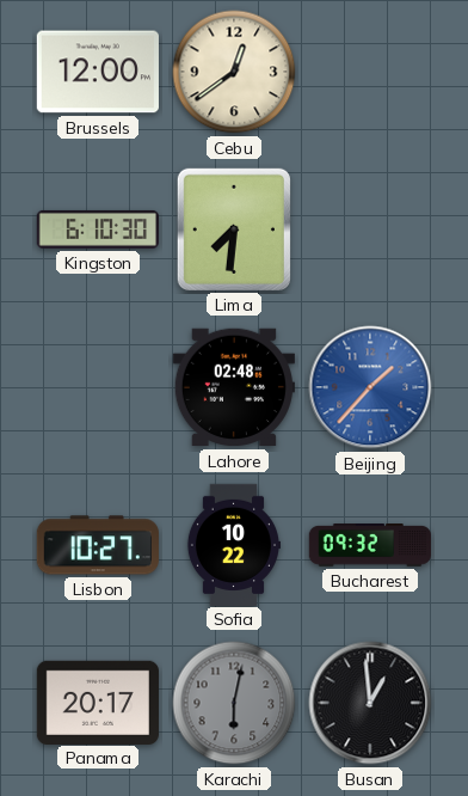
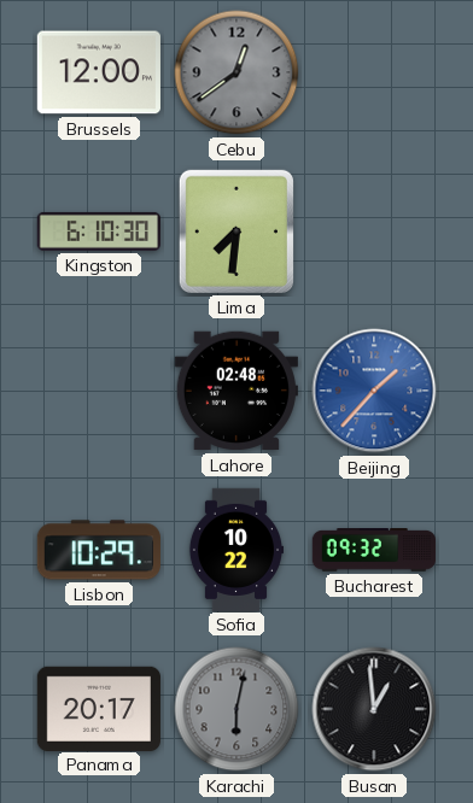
Cebu dial: cream -> grey (237, 72)
Lisbon: 10:27 -> 10:29 (99, 550)
